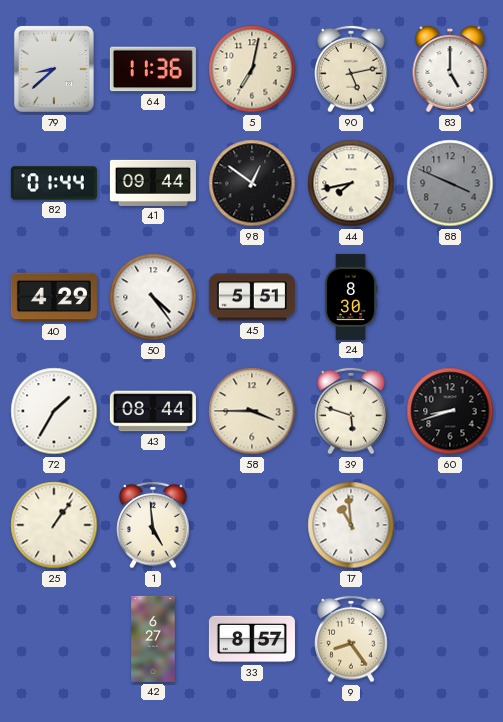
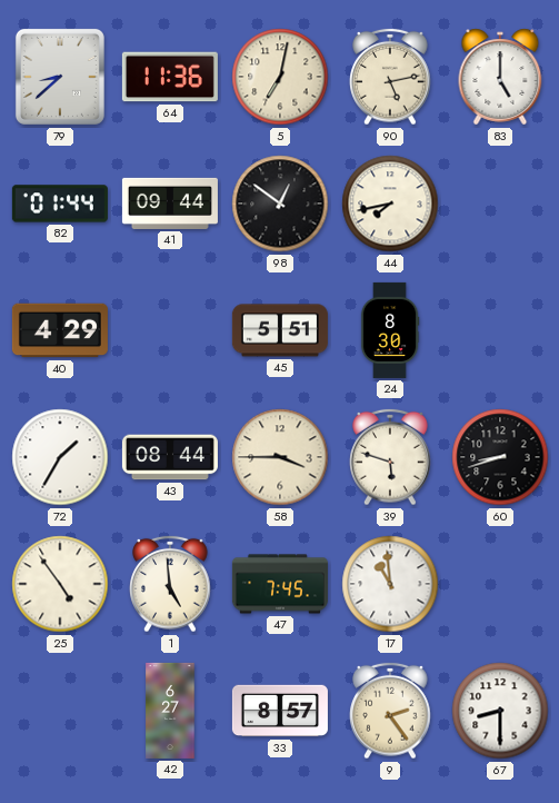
88: 3:49 -> none (450, 183)
50: 4:24 -> none (153, 297)
25: 1:06 -> 4:54 (60, 584)
47: none -> 7:45 (280, 584)
9: 8:24 -> 2:24 (390, 711)
67: none -> 8:30 (500, 711)
